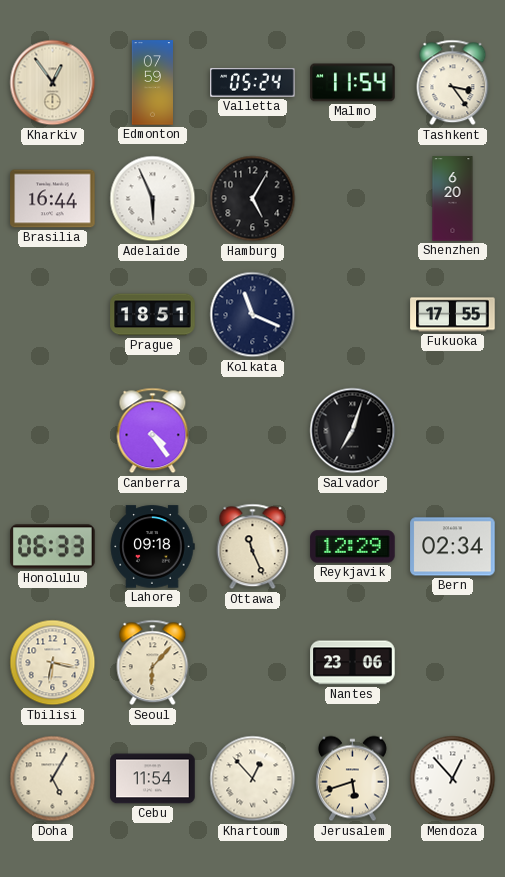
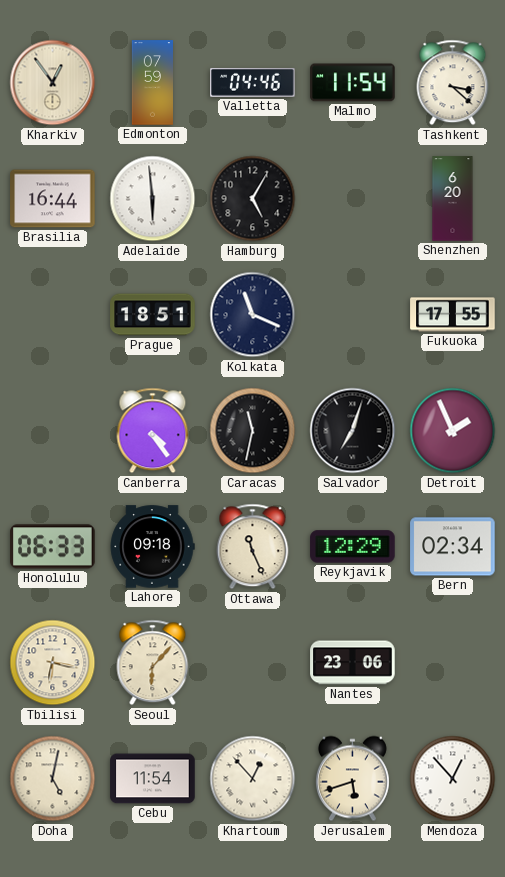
Valletta: 05:24 -> 04:46 (253, 82)
Tashkent: 3:24 -> 3:22 (453, 83)
Adelaide: 5:56 -> 5:59 (153, 199)
Caracas: none -> 11:32 (253, 431)
Detroit: none -> 1:56 (453, 431)
Doha: 5:05 -> 5:02 (53, 779)
